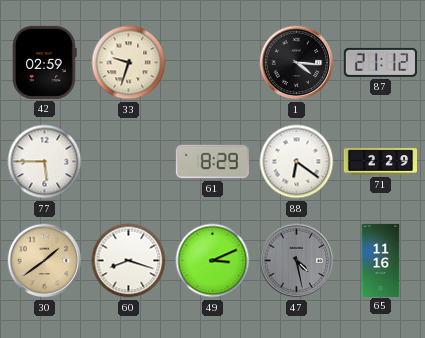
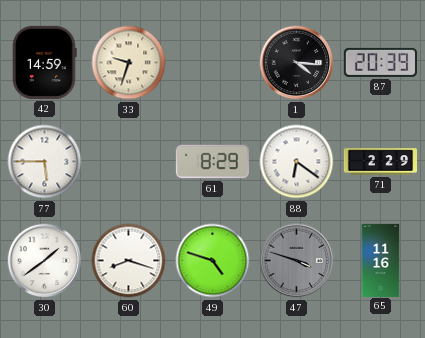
42: 02:59 -> 14:59 (45, 62)
87: 21:12 -> 20:39 (380, 62)
30 dial: champagne -> white (45, 261)
49: 3:11 -> 4:48 (213, 261)
47: 4:28 -> 3:48 (297, 261)
